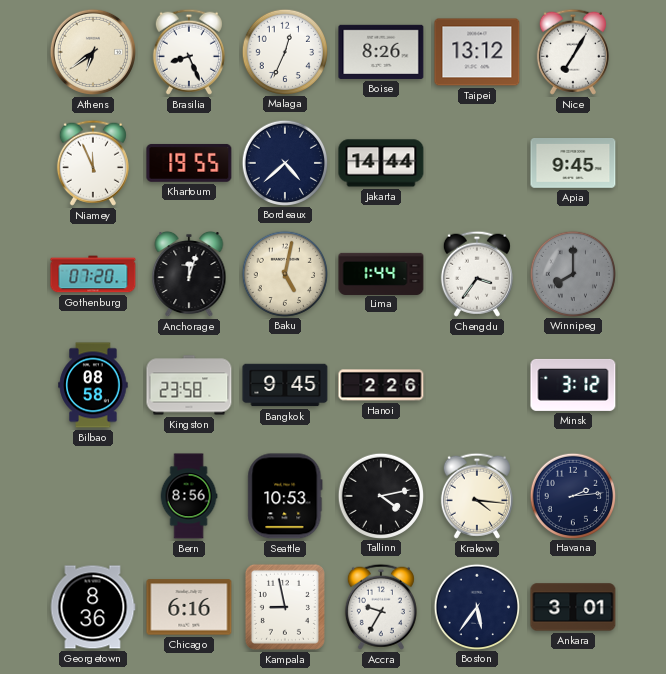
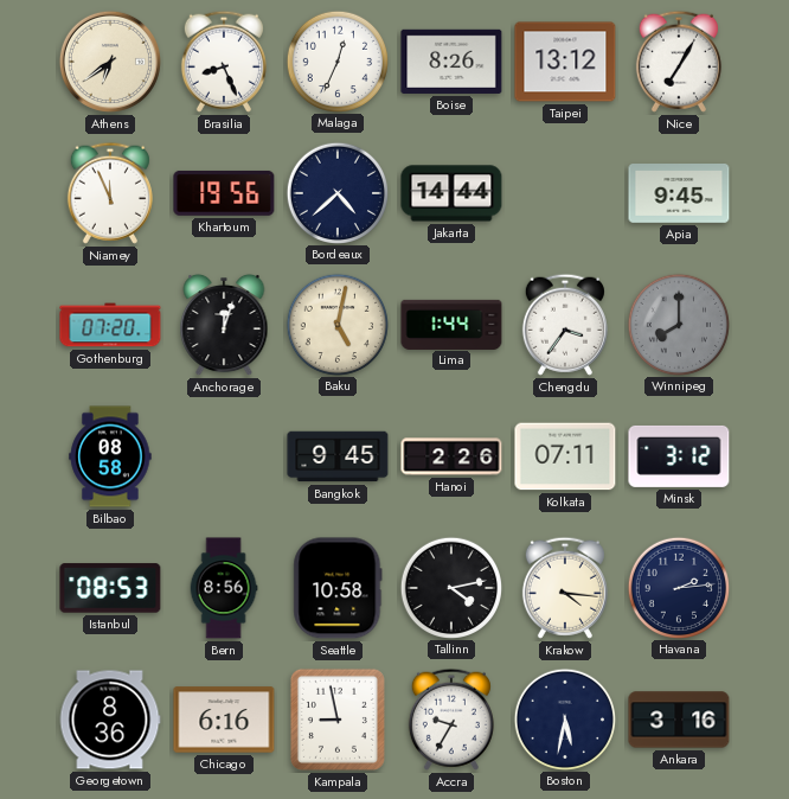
Khartoum: 19:55 -> 19:56 (224, 193)
Kingston: 23:58 -> none (189, 385)
Kolkata: none -> 07:11 (565, 456)
Istanbul: none -> 08:53 (110, 588)
Seattle: 10:53 -> 10:58 (338, 588)
Boston: 5:36 -> 5:32 (564, 718)
Ankara: 3:01 -> 3:16 (679, 720)
